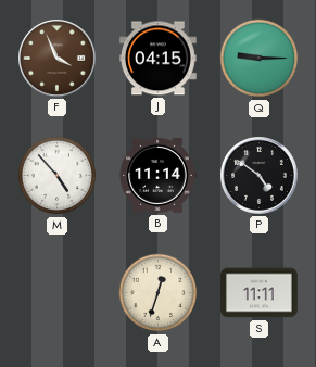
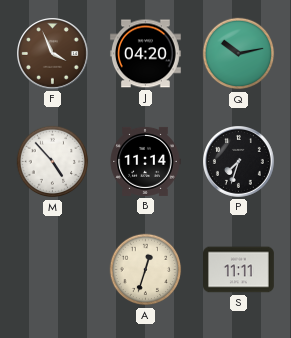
J: 04:15 -> 04:20 (145, 54)
Q: 9:15 -> 10:13 (239, 54)
P: 4:51 -> 7:33 (239, 162)
